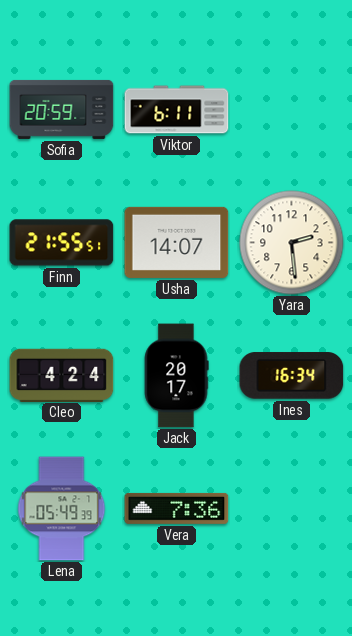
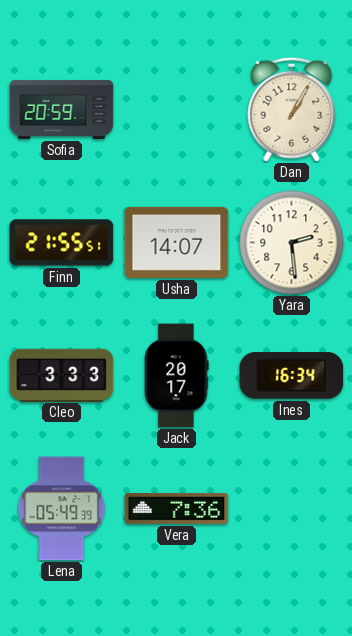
Viktor: 6:11 -> none (177, 110)
Dan: none -> 1:05 (292, 109)
Cleo: 4:24 -> 3:33 (62, 375)
